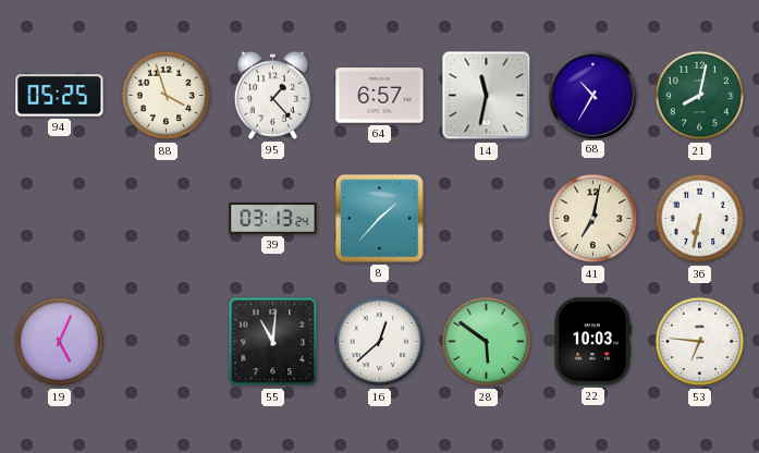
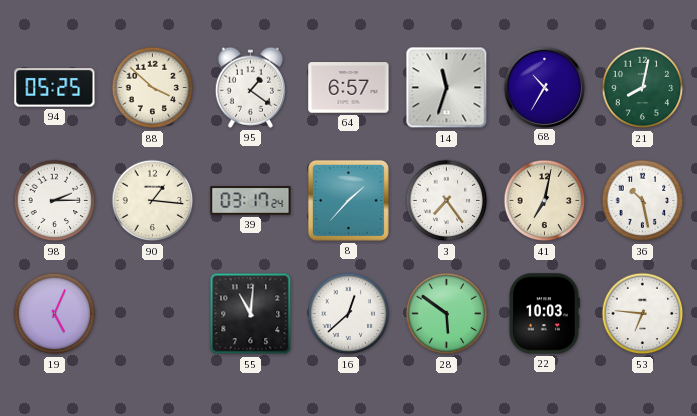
88: 3:57 -> 3:52 (153, 88)
95: 1:23 -> 1:21 (250, 87)
14: 11:32 -> 11:33 (447, 88)
98: none -> 2:15 (55, 201)
90: none -> 1:16 (153, 201)
39: 03:13 -> 03:17 (251, 201)
3: none -> 7:24 (447, 201)
36: 6:32 -> 10:28 (643, 201)
